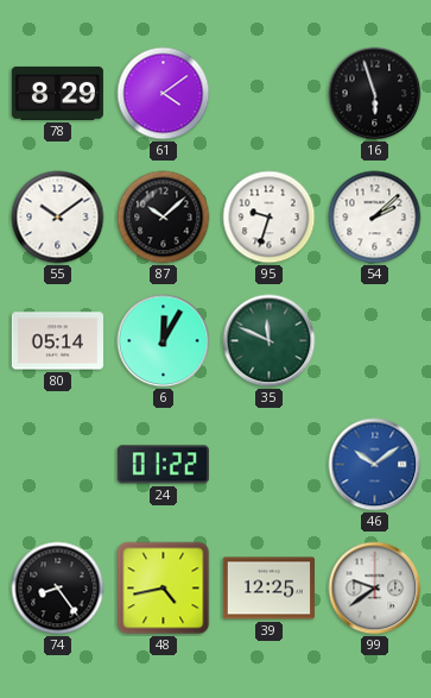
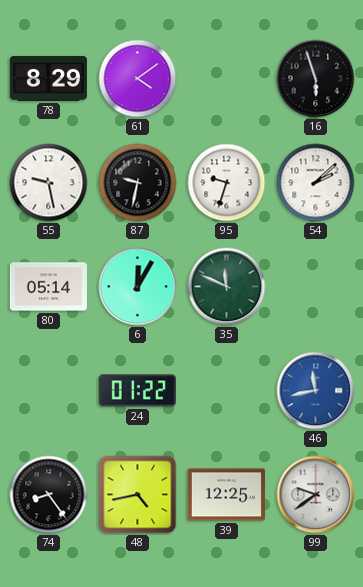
55: 10:09 -> 9:28 (49, 183)
87: 10:08 -> 9:32 (138, 183)
46: 10:09 -> 11:43 (316, 391)
